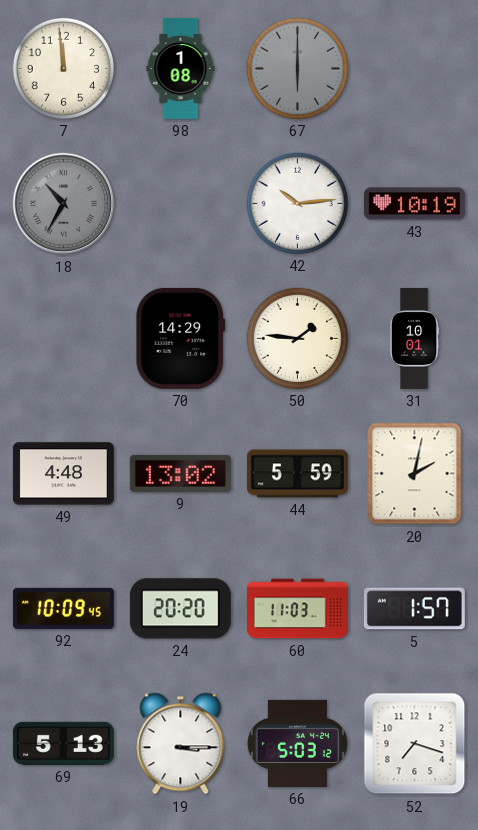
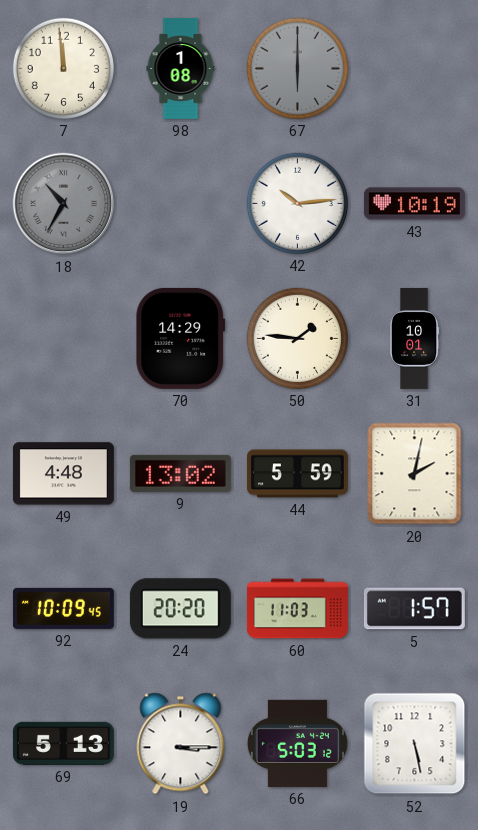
52: 7:18 -> 5:28 (415, 744)
